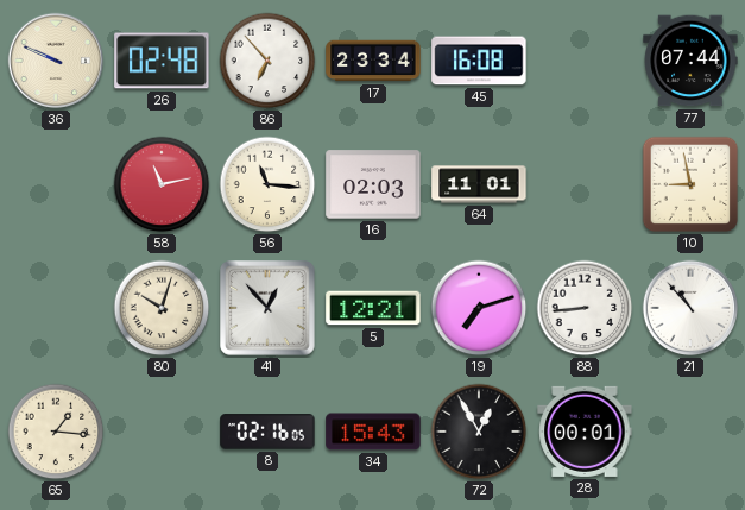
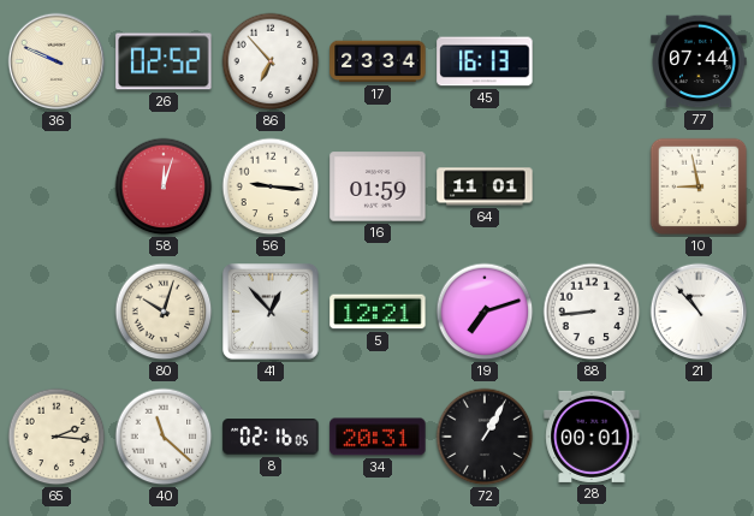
26: 02:48 -> 02:52 (164, 61)
45: 16:08 -> 16:13 (485, 61)
58: 11:13 -> 12:03 (164, 186)
56: 11:16 -> 9:16 (271, 186)
16: 02:03 -> 01:59 (378, 186)
65: 1:16 -> 2:16 (57, 437)
40: none -> 11:22 (164, 437)
34: 15:43 -> 20:31 (378, 437)
72: 12:55 -> 1:05 (485, 437)
